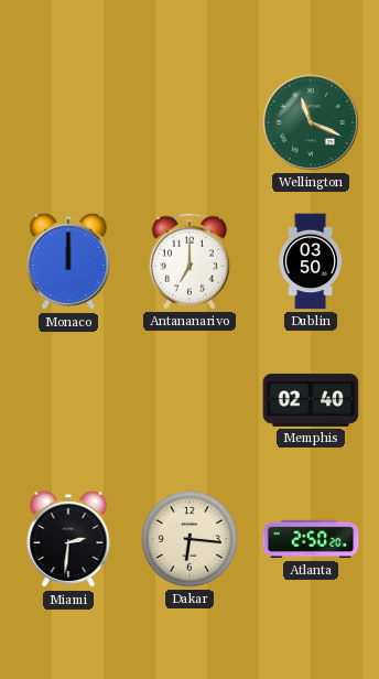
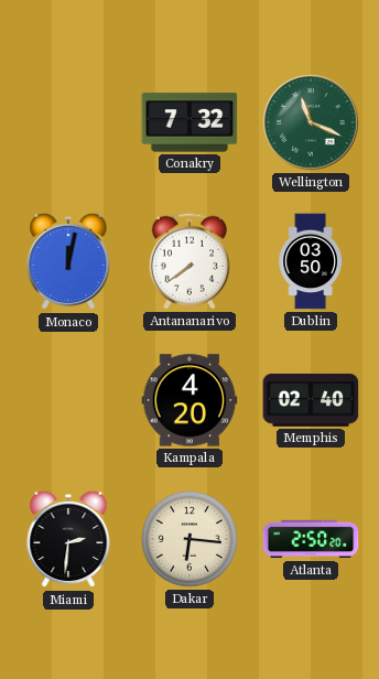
Conakry: none -> 7:32 (189, 122)
Monaco: 12:00 -> 12:02 (68, 261)
Antananarivo: 7:00 -> 7:39 (189, 261)
Kampala: none -> 4:20 (189, 400)
